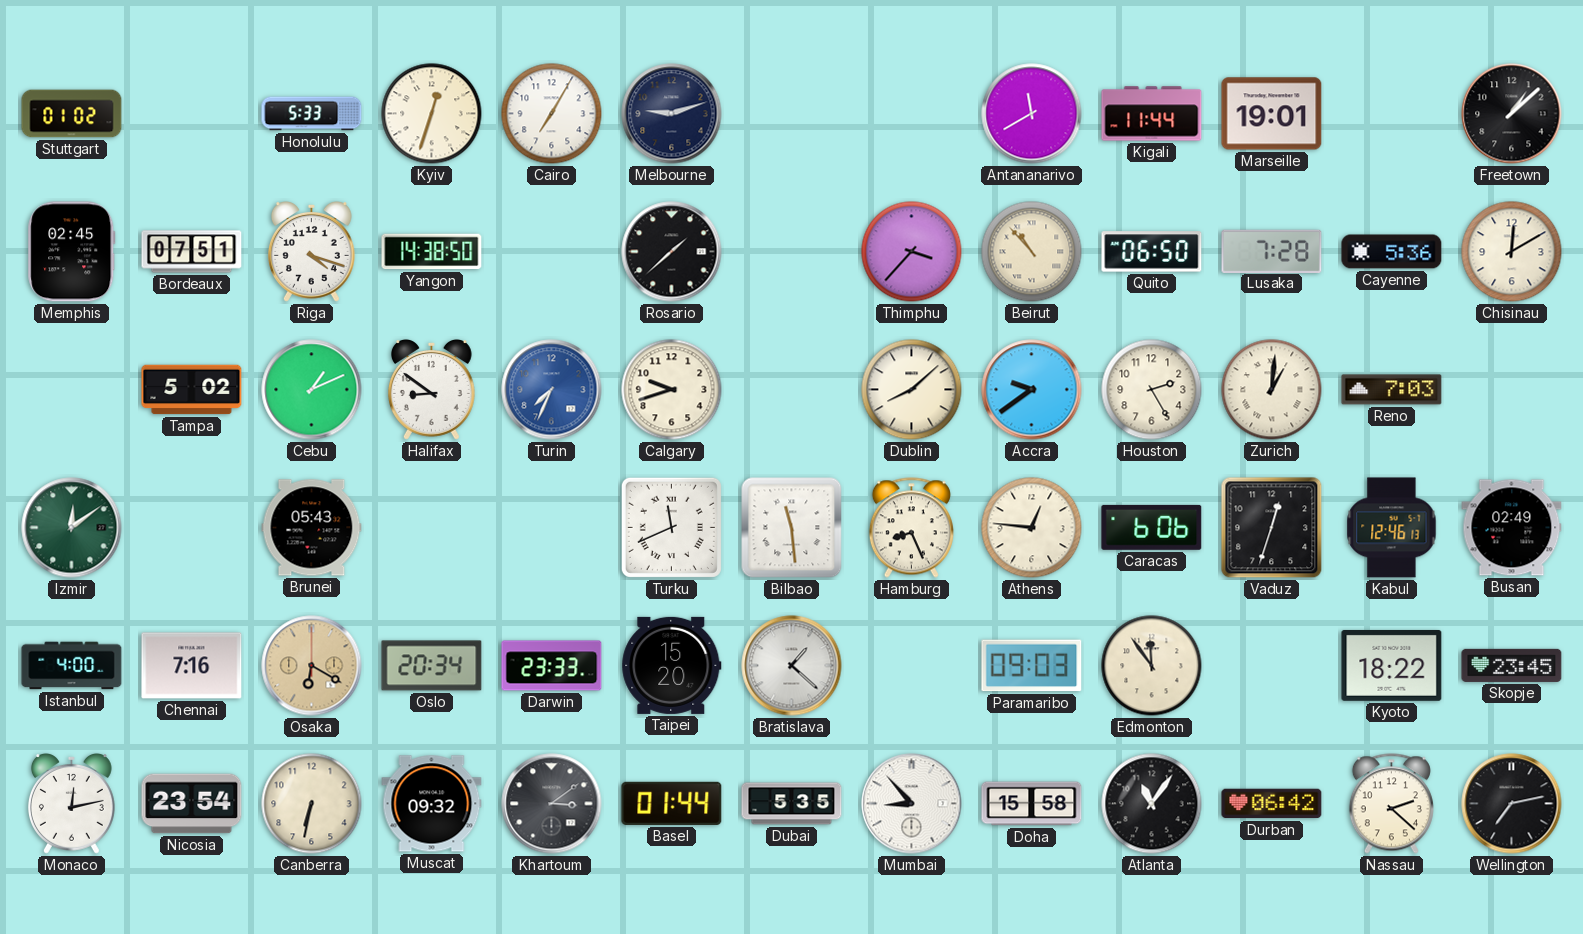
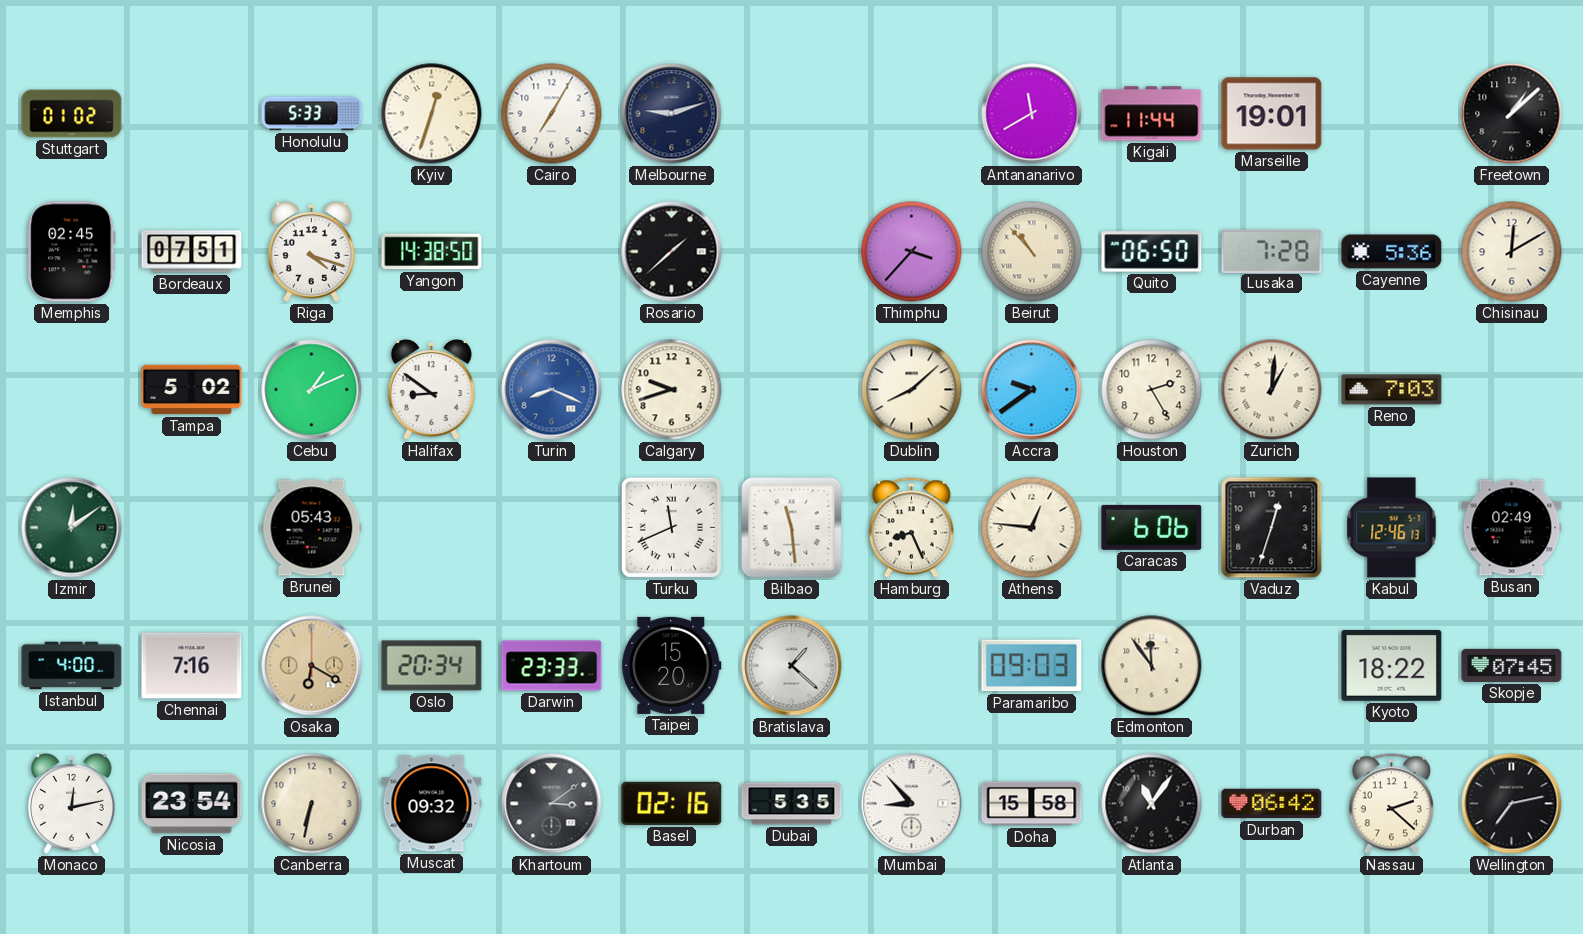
Turin: 7:34 -> 8:19 (552, 390)
Skopje: 23:45 -> 07:45 (1512, 665)
Basel: 01:44 -> 02:16 (672, 803)
